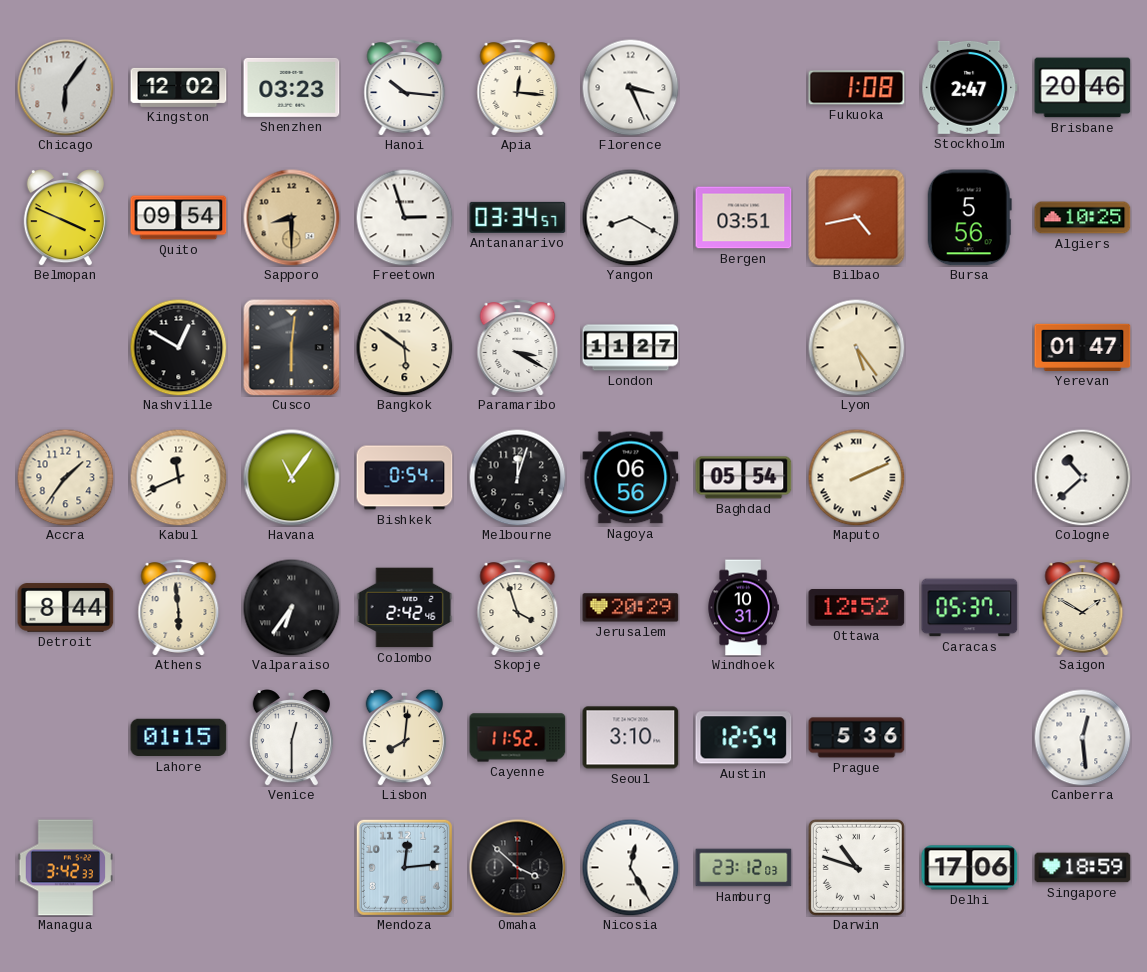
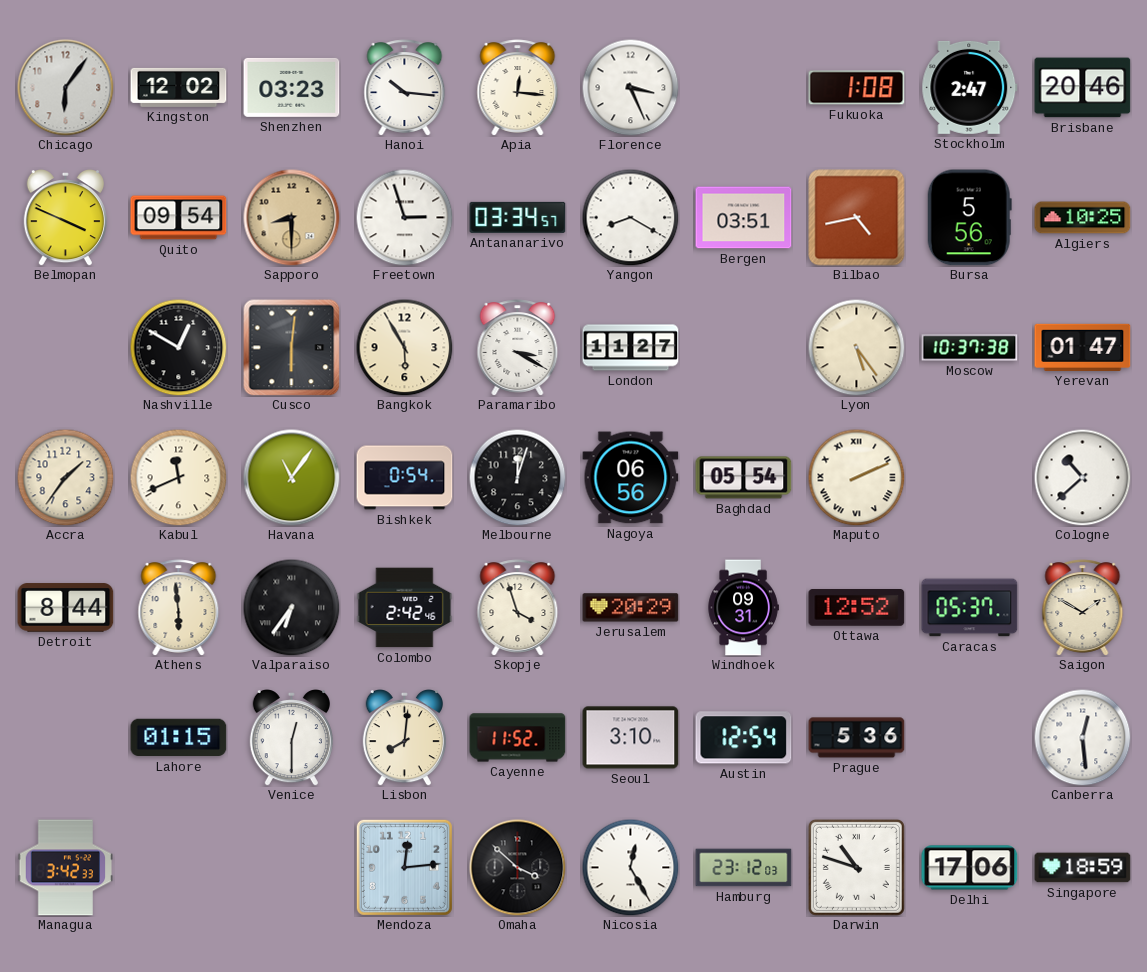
Bangkok: 5:51 -> 5:55 (404, 347)
Moscow: none -> 10:37 (970, 348)
Windhoek: 10:31 -> 09:31 (743, 608)
